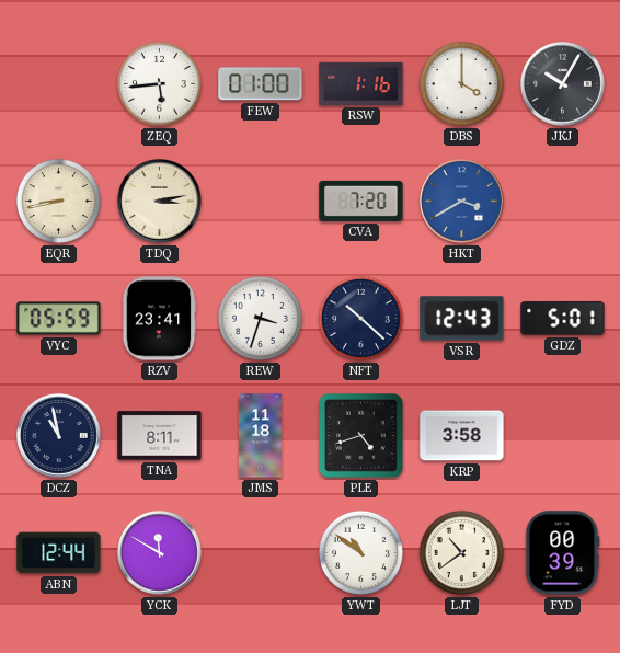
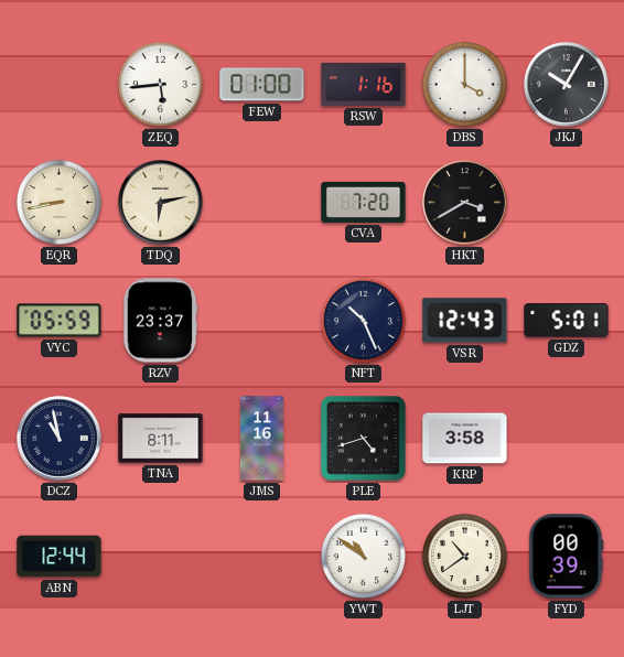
TDQ: 3:13 -> 6:13 (161, 203)
HKT dial: blue -> black (465, 203)
RZV: 23:41 -> 23:37 (160, 321)
REW: 3:33 -> none (260, 318)
NFT: 10:22 -> 10:26 (363, 320)
JMS: 11:18 -> 11:16 (261, 439)
YCK: 11:50 -> none (160, 553)
